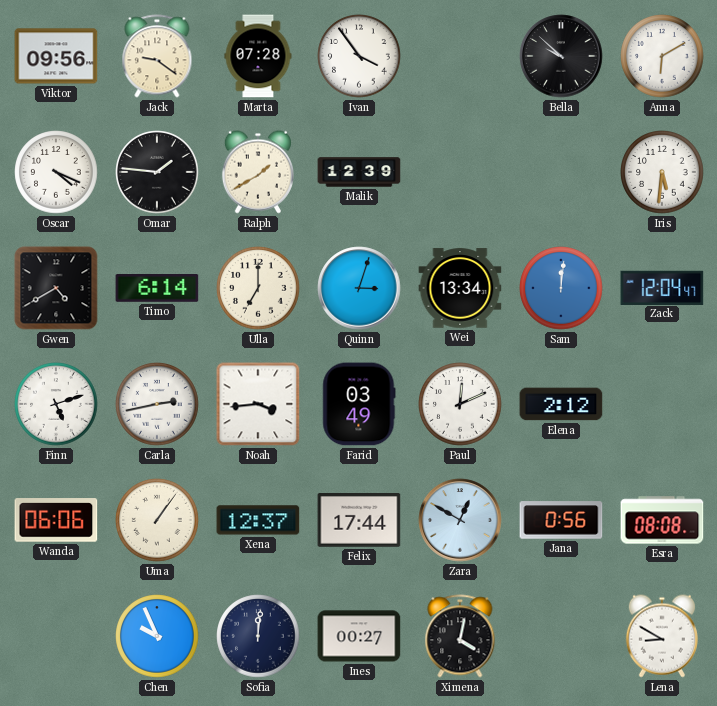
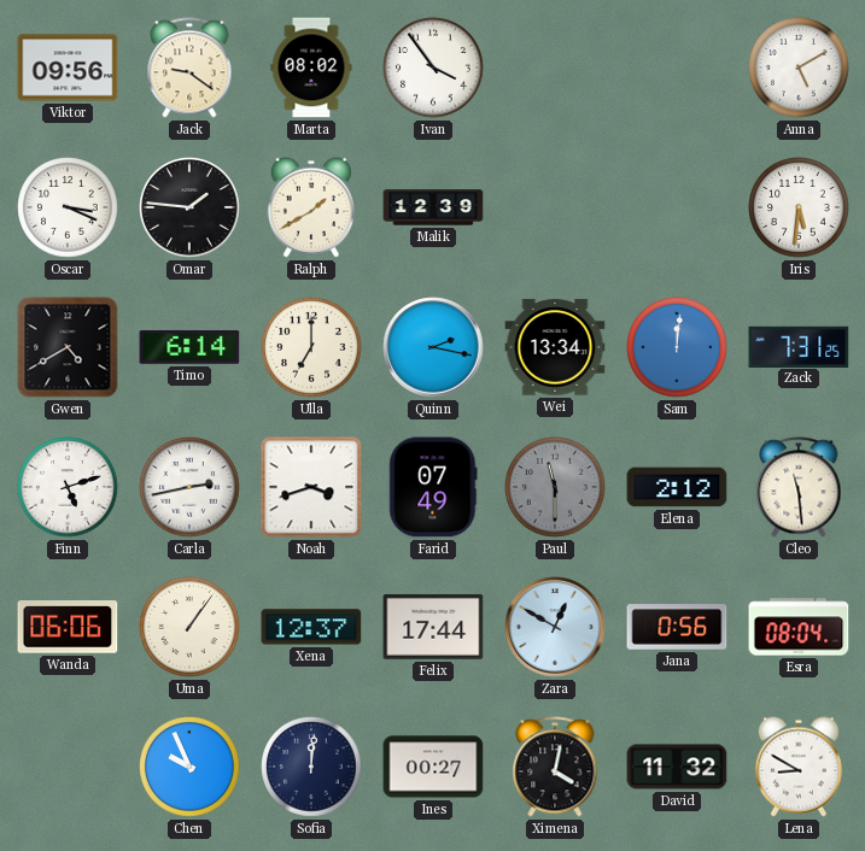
Marta: 07:28 -> 08:02 (311, 68)
Bella: 9:52 -> none (561, 56)
Anna: 6:10 -> 5:10 (799, 68)
Oscar: 4:19 -> 3:19 (68, 207)
Quinn: 3:03 -> 2:17 (433, 347)
Zack: 12:04 -> 7:31 (799, 346)
Noah: 3:44 -> 3:42 (311, 487)
Farid: 03:49 -> 07:49 (433, 487)
Paul: 12:11 -> 11:30 (555, 487)
Paul dial: white -> grey (555, 487)
Cleo: none -> 11:29 (799, 487)
Esra: 08:08 -> 08:04 (799, 627)
David: none -> 11:32 (677, 767)
